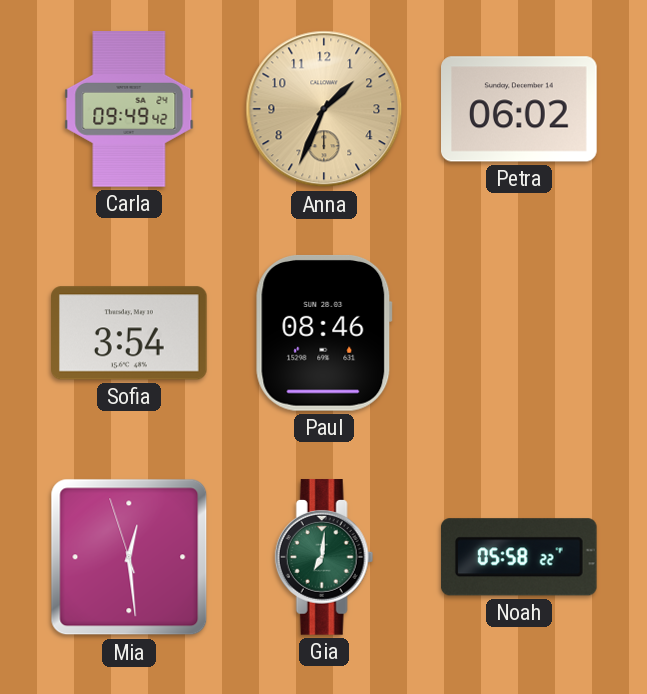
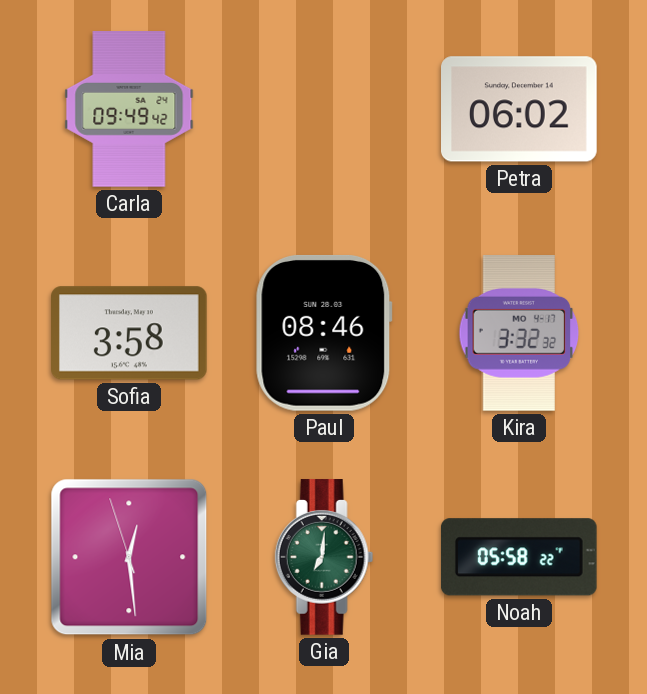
Anna: 1:34 -> none (324, 109)
Sofia: 3:54 -> 3:58 (130, 333)
Kira: none -> 3:32 (519, 334)
